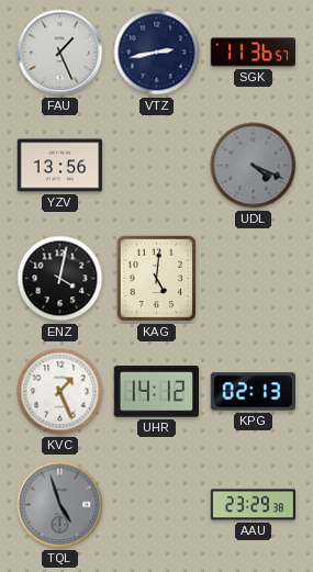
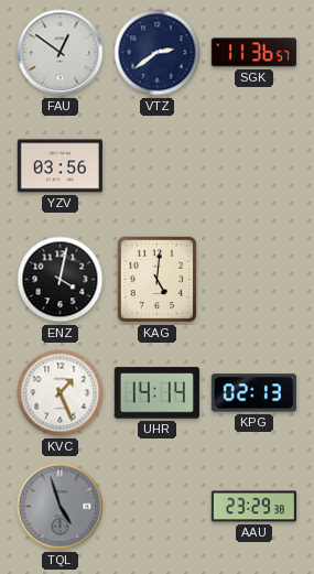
FAU: 1:26 -> 12:51 (61, 53)
VTZ: 2:43 -> 2:39 (158, 53)
YZV: 13:56 -> 03:56 (59, 166)
UDL: 4:19 -> none (254, 166)
UHR: 14:12 -> 14:14 (156, 393)
